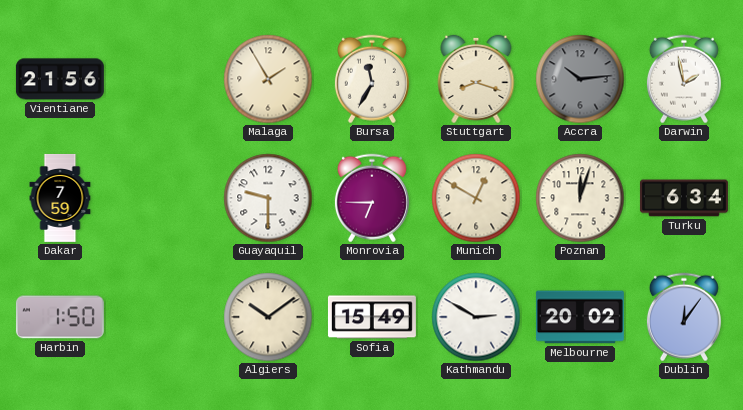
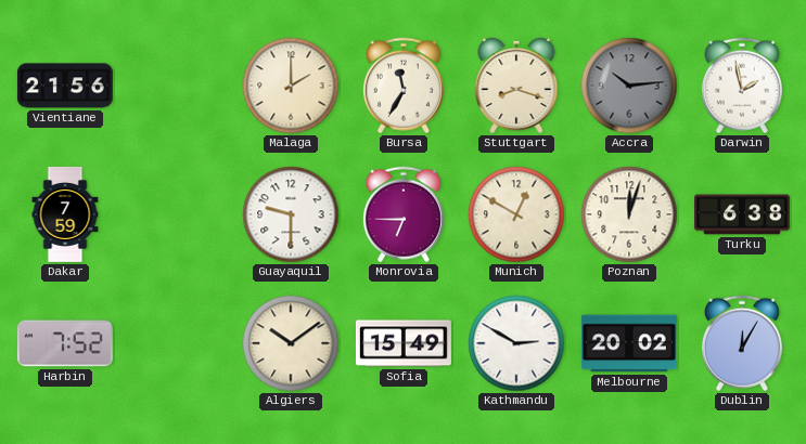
Malaga: 1:55 -> 2:00 (291, 86)
Turku: 6:34 -> 6:38 (742, 214)
Harbin: 1:50 -> 7:52 (65, 343)
Dublin: 12:06 -> 12:05 (742, 343)
